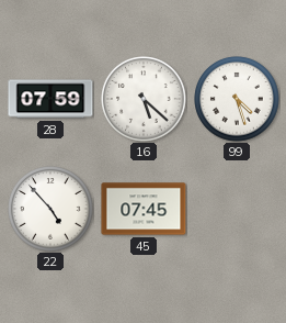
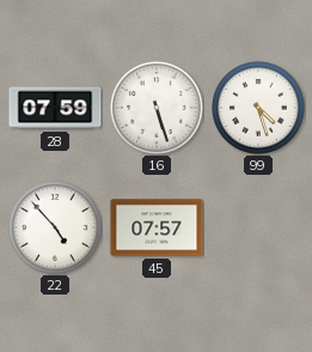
16: 5:22 -> 5:27 (157, 108)
45: 07:45 -> 07:57 (157, 227)
